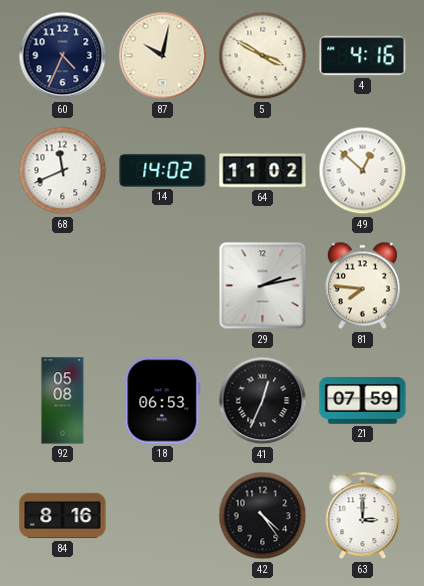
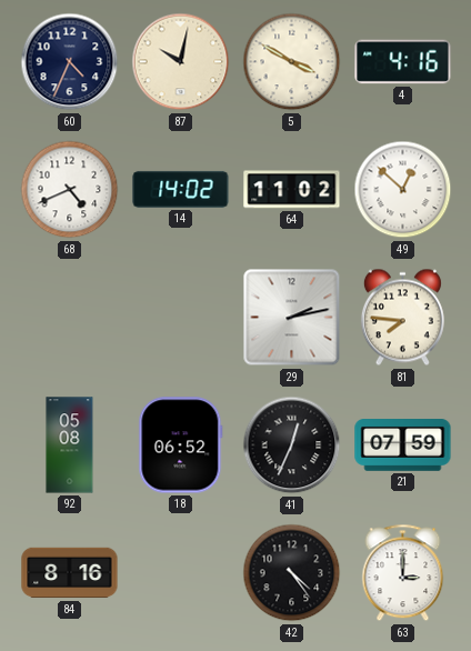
68: 11:41 -> 4:41 (70, 190)
18: 06:53 -> 06:52 (181, 445)
